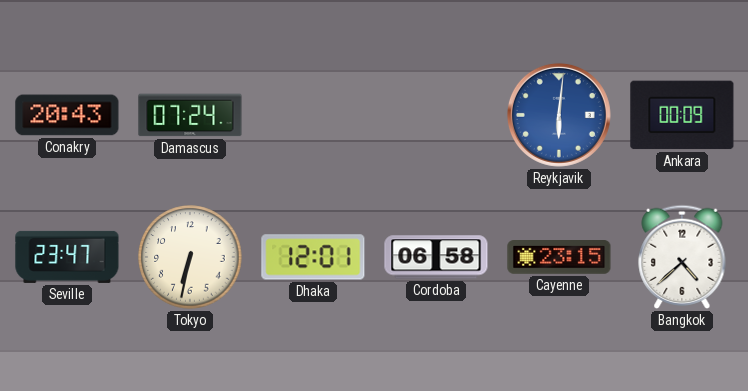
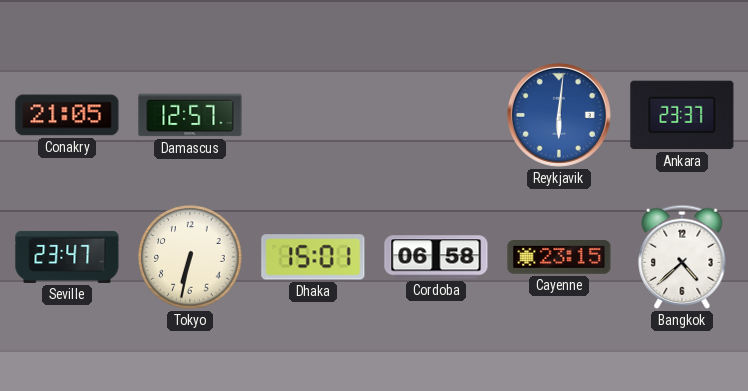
Conakry: 20:43 -> 21:05 (67, 115)
Damascus: 07:24 -> 12:57 (190, 115)
Ankara: 00:09 -> 23:37 (682, 115)
Dhaka: 12:01 -> 15:01 (313, 257)
